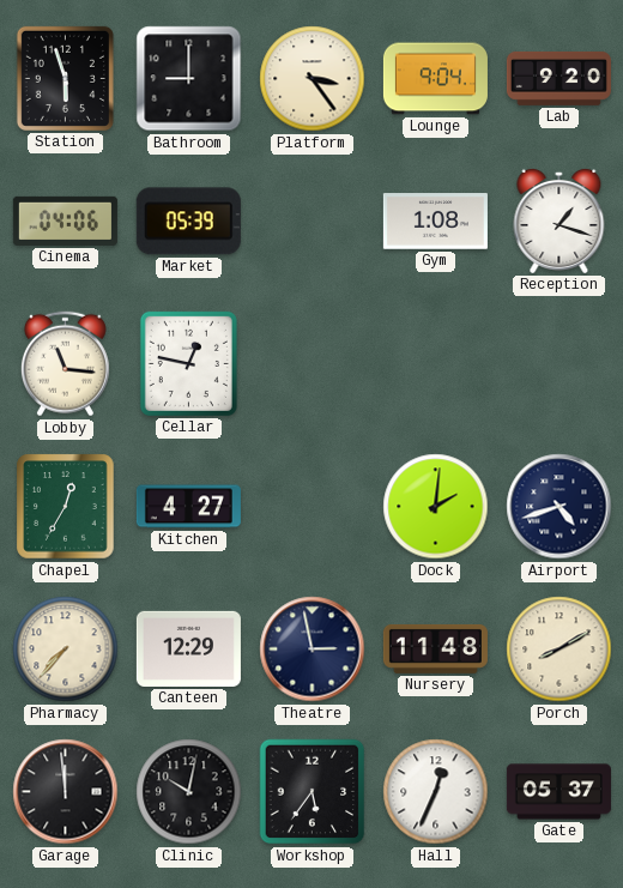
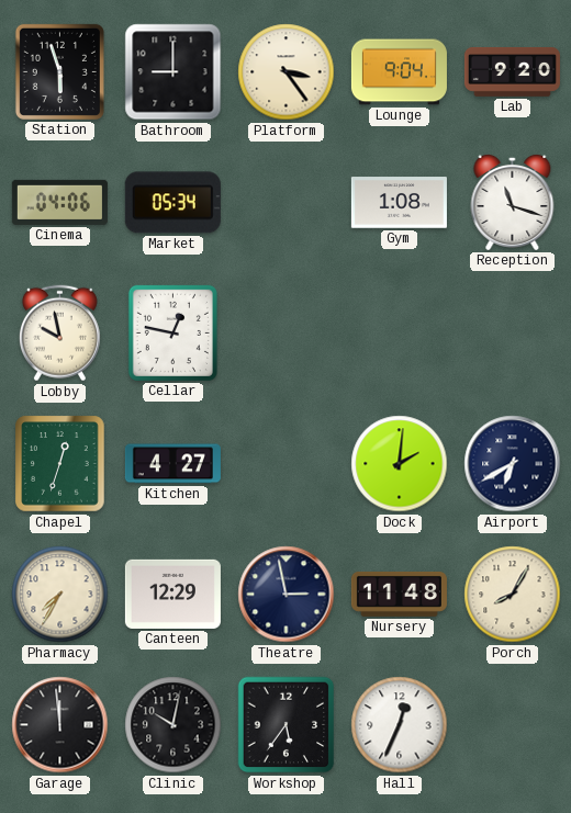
Market: 05:39 -> 05:34 (172, 203)
Reception: 1:18 -> 11:18 (513, 202)
Lobby: 11:16 -> 9:58 (59, 334)
Chapel: 12:35 -> 12:33 (60, 464)
Airport: 4:42 -> 6:40 (513, 464)
Pharmacy: 7:37 -> 7:35 (60, 595)
Porch: 8:10 -> 8:05 (513, 595)
Gate: 05:37 -> none (558, 792)
